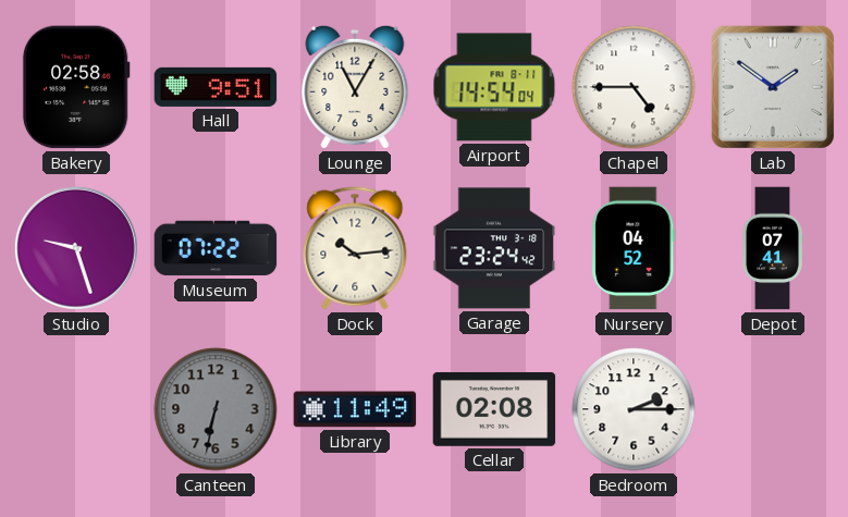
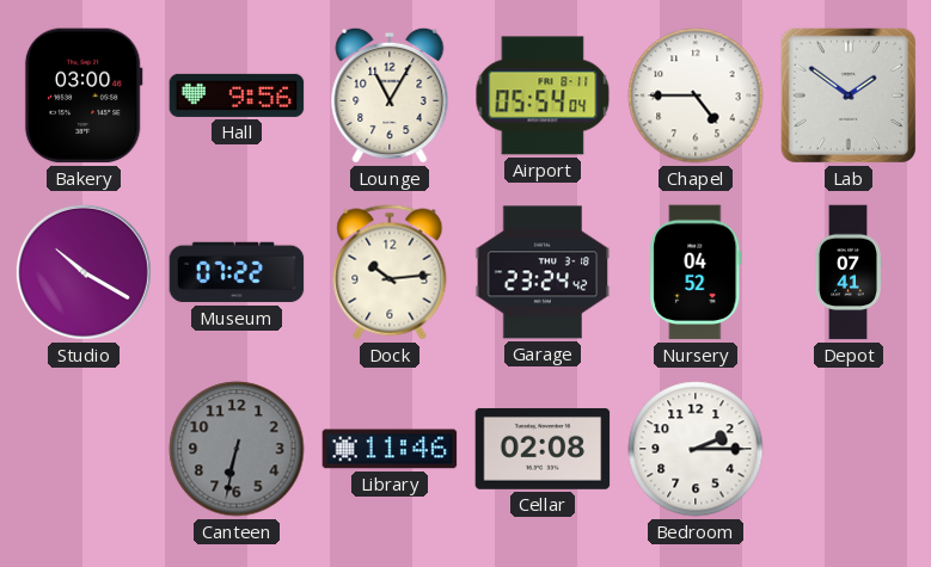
Bakery: 02:58 -> 03:00 (84, 95)
Hall: 9:51 -> 9:56 (237, 95)
Airport: 14:54 -> 05:54 (543, 95)
Studio: 9:27 -> 10:20 (84, 272)
Library: 11:49 -> 11:46 (390, 449)
